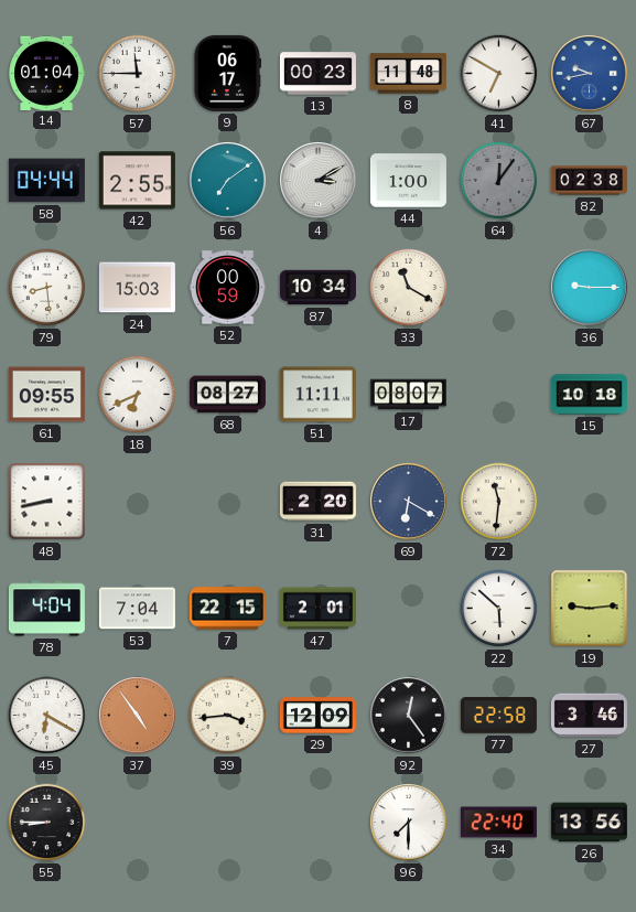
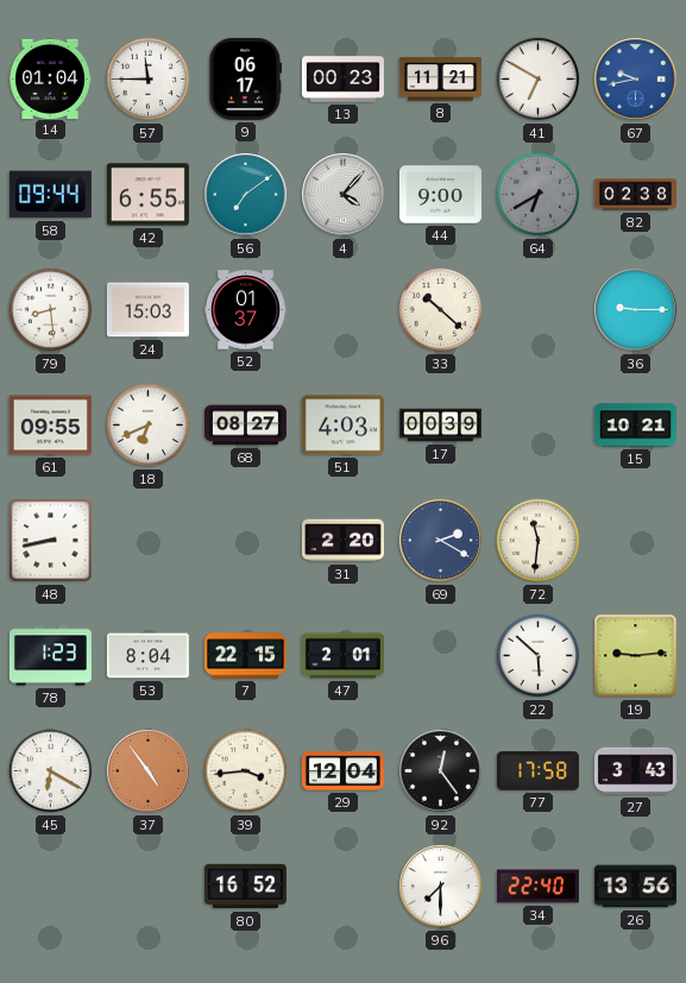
8: 11:48 -> 11:21 (440, 80)
58: 04:44 -> 09:44 (50, 195)
42: 2:55 -> 6:55 (147, 195)
4: 3:10 -> 4:07 (344, 195)
44: 1:00 -> 9:00 (440, 195)
64: 12:06 -> 6:40 (539, 195)
52: 00:59 -> 01:37 (245, 310)
87: 10:34 -> none (317, 288)
33: 11:20 -> 10:22 (441, 310)
51: 11:11 -> 4:03 (342, 426)
17: 08:07 -> 00:39 (440, 426)
15: 10:18 -> 10:21 (635, 426)
69: 6:20 -> 2:20 (441, 541)
78: 4:04 -> 1:23 (50, 656)
53: 7:04 -> 8:04 (147, 656)
29: 12:09 -> 12:04 (342, 771)
77: 22:58 -> 17:58 (537, 771)
27: 3:46 -> 3:43 (635, 771)
55: 8:45 -> none (47, 823)
80: none -> 16:52 (245, 887)
